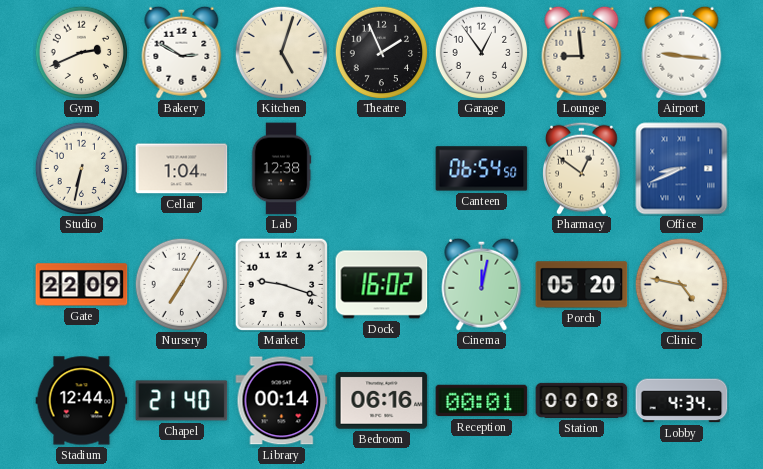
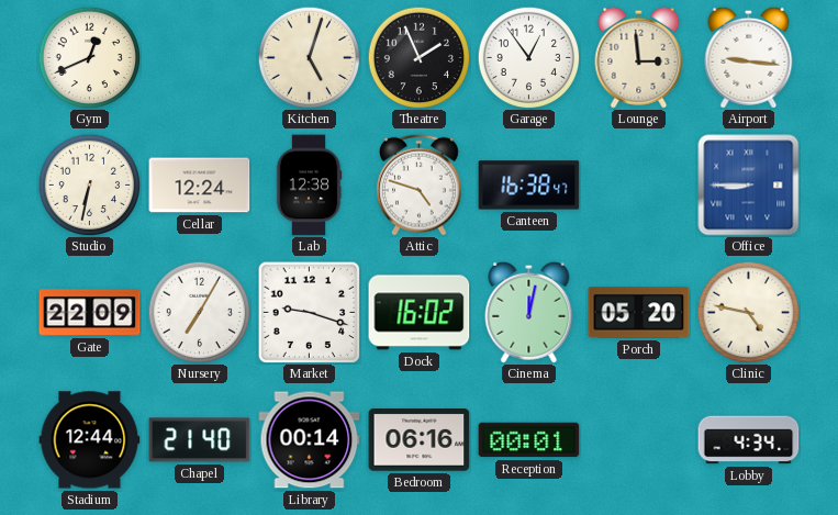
Gym: 2:41 -> 12:41 (89, 57)
Bakery: 2:50 -> none (182, 52)
Lounge: 8:59 -> 2:59 (639, 57)
Cellar: 1:04 -> 12:24 (200, 186)
Attic: none -> 4:48 (420, 184)
Canteen: 06:54 -> 16:38 (529, 186)
Pharmacy: 12:51 -> none (582, 168)
Office: 8:41 -> 8:45 (749, 186)
Station: 00:08 -> none (582, 400)
